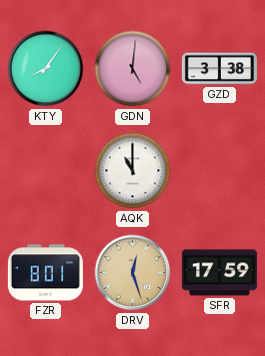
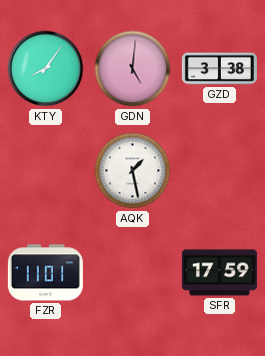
AQK: 11:00 -> 1:28 (133, 171)
FZR: 8:01 -> 11:01 (45, 273)
DRV: 12:27 -> none (133, 273)
